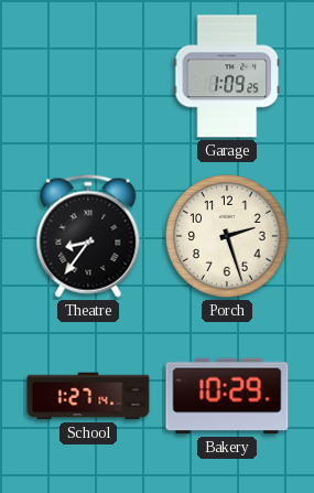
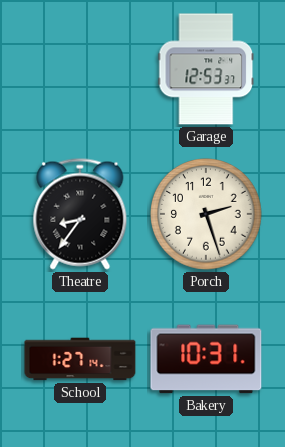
Garage: 1:09 -> 12:53 (206, 69)
Bakery: 10:29 -> 10:31 (206, 359)
